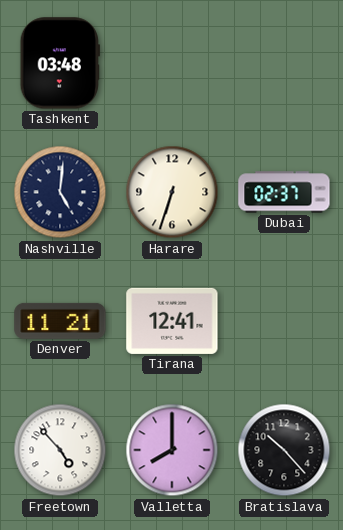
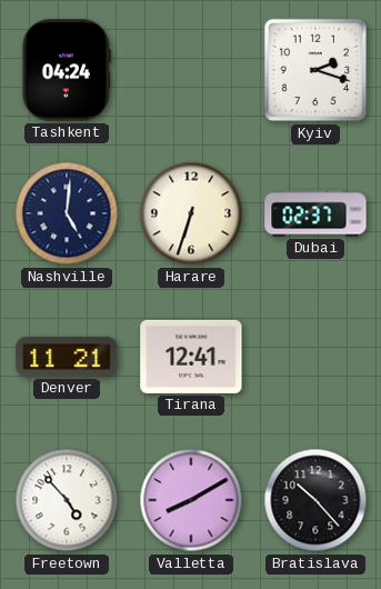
Tashkent: 03:48 -> 04:24 (66, 70)
Kyiv: none -> 2:18 (315, 70)
Valletta: 8:00 -> 8:10 (191, 500)
